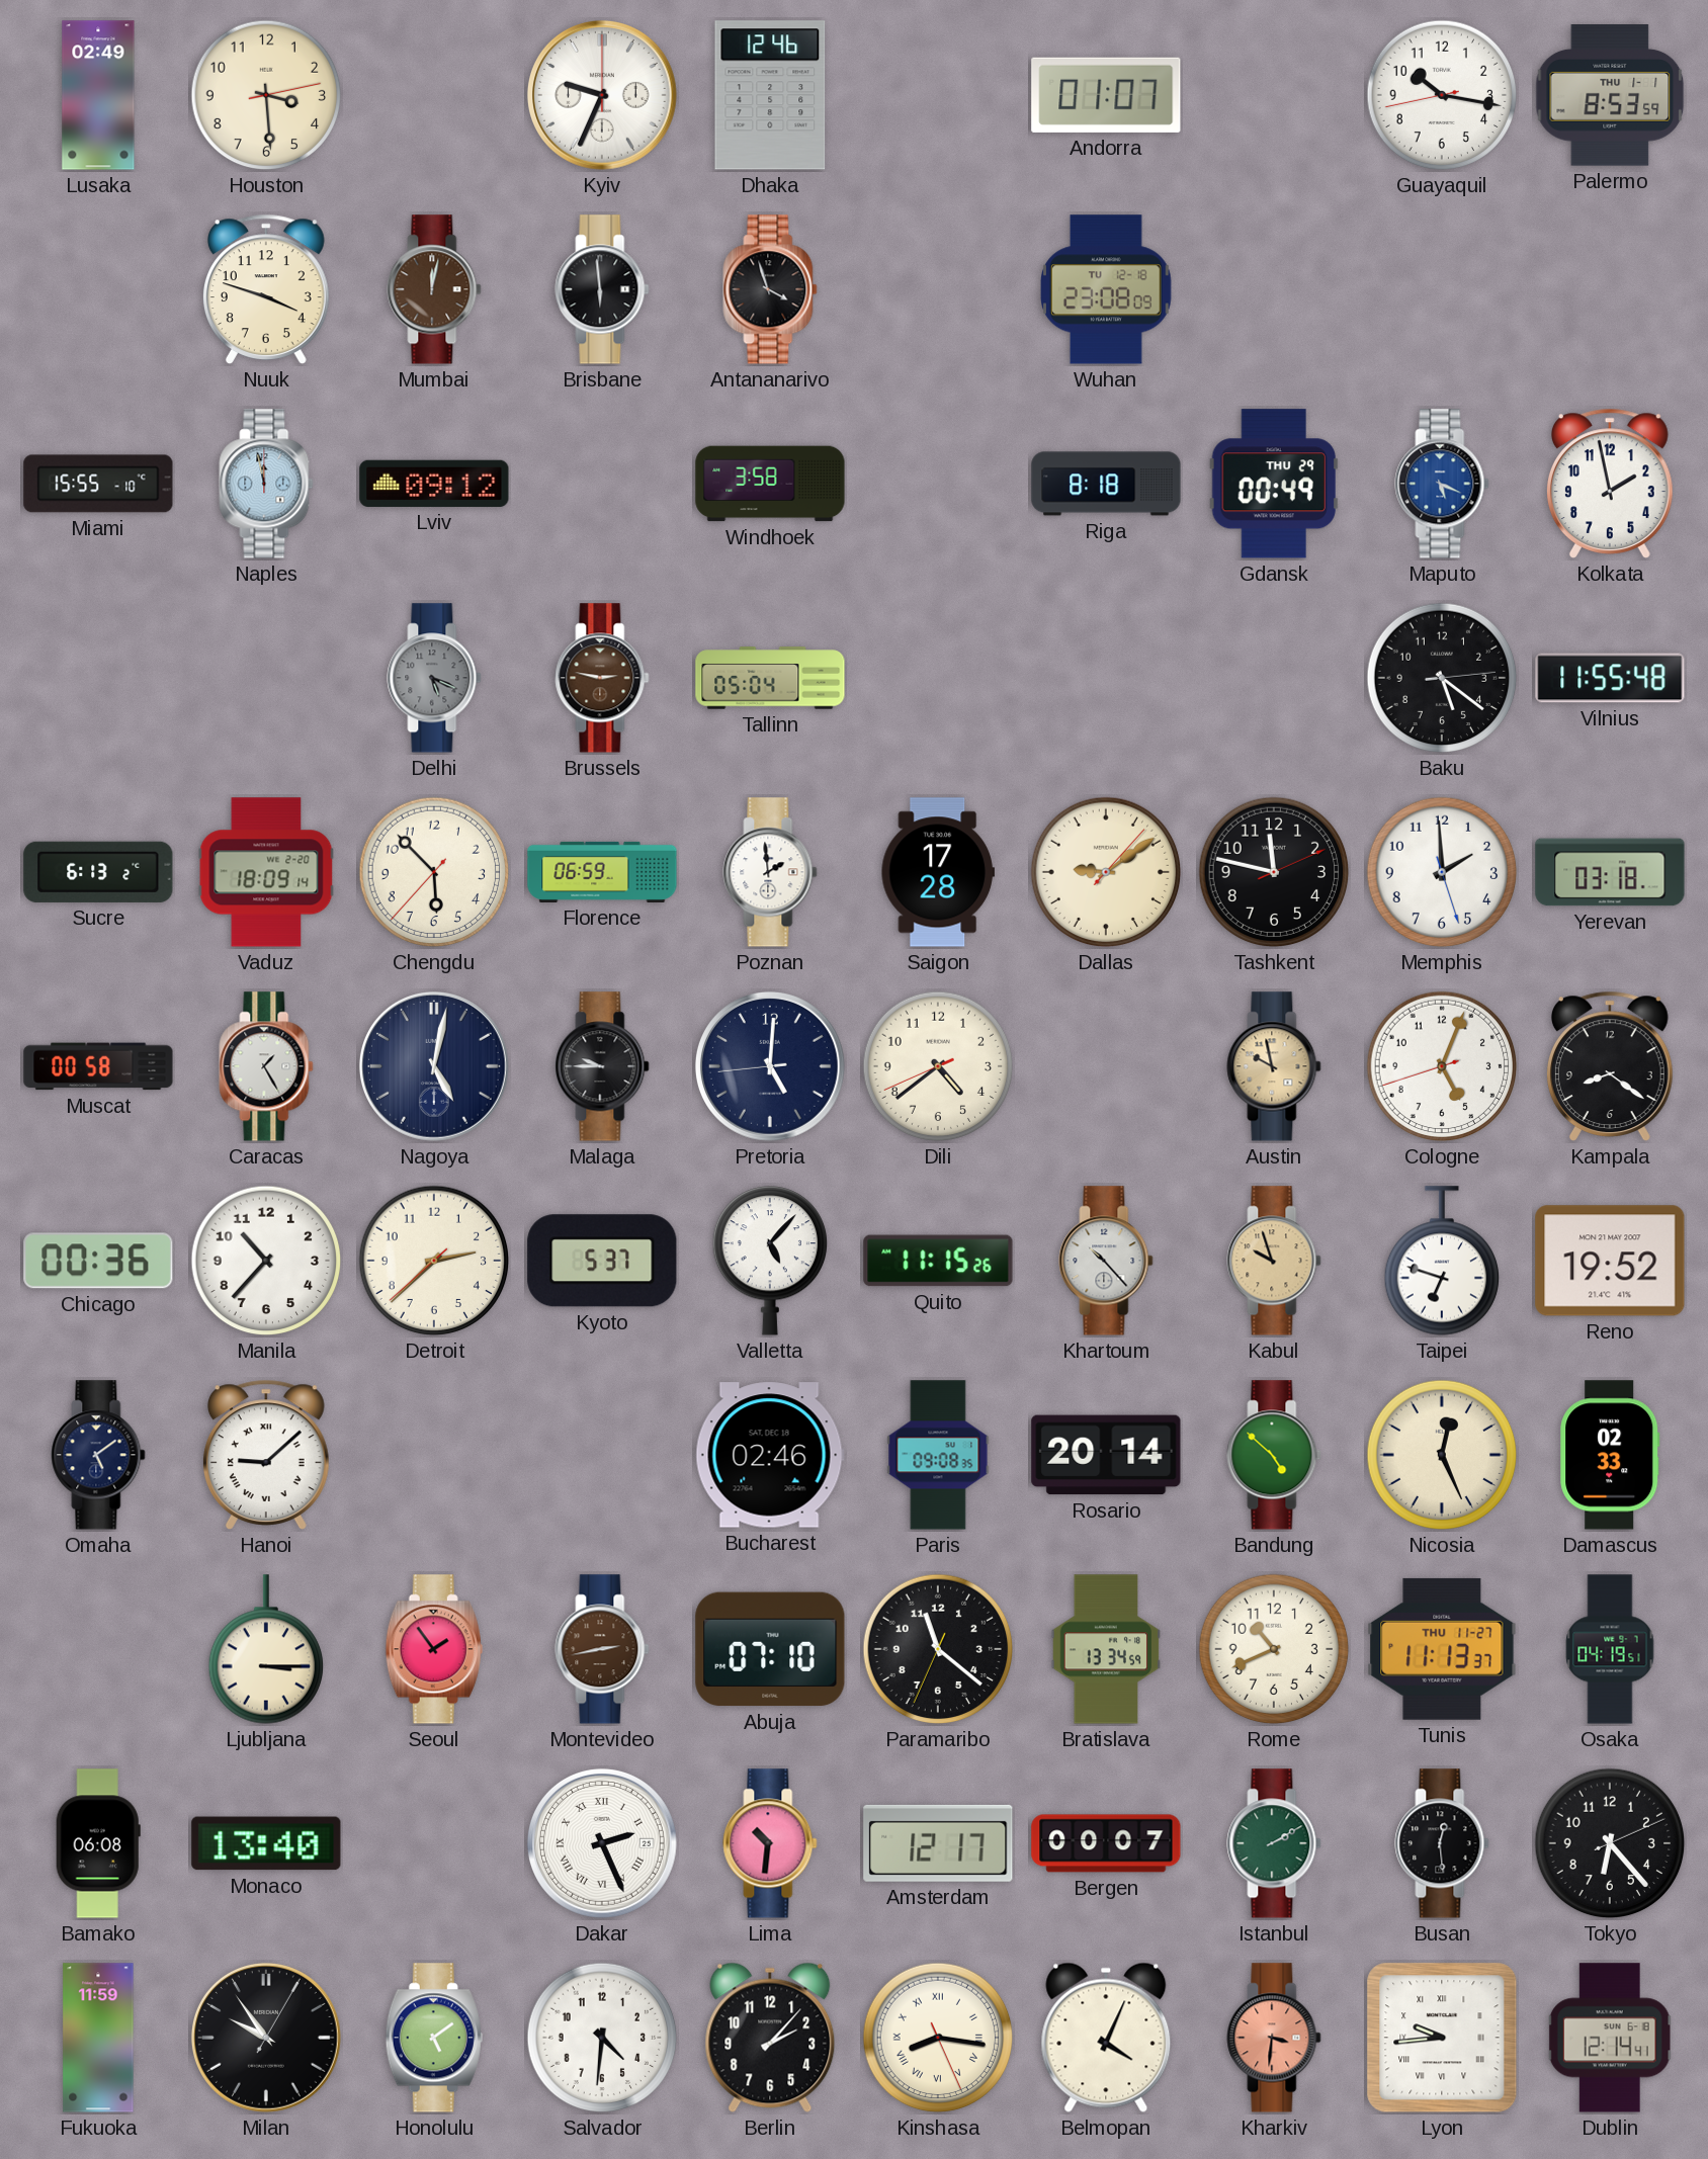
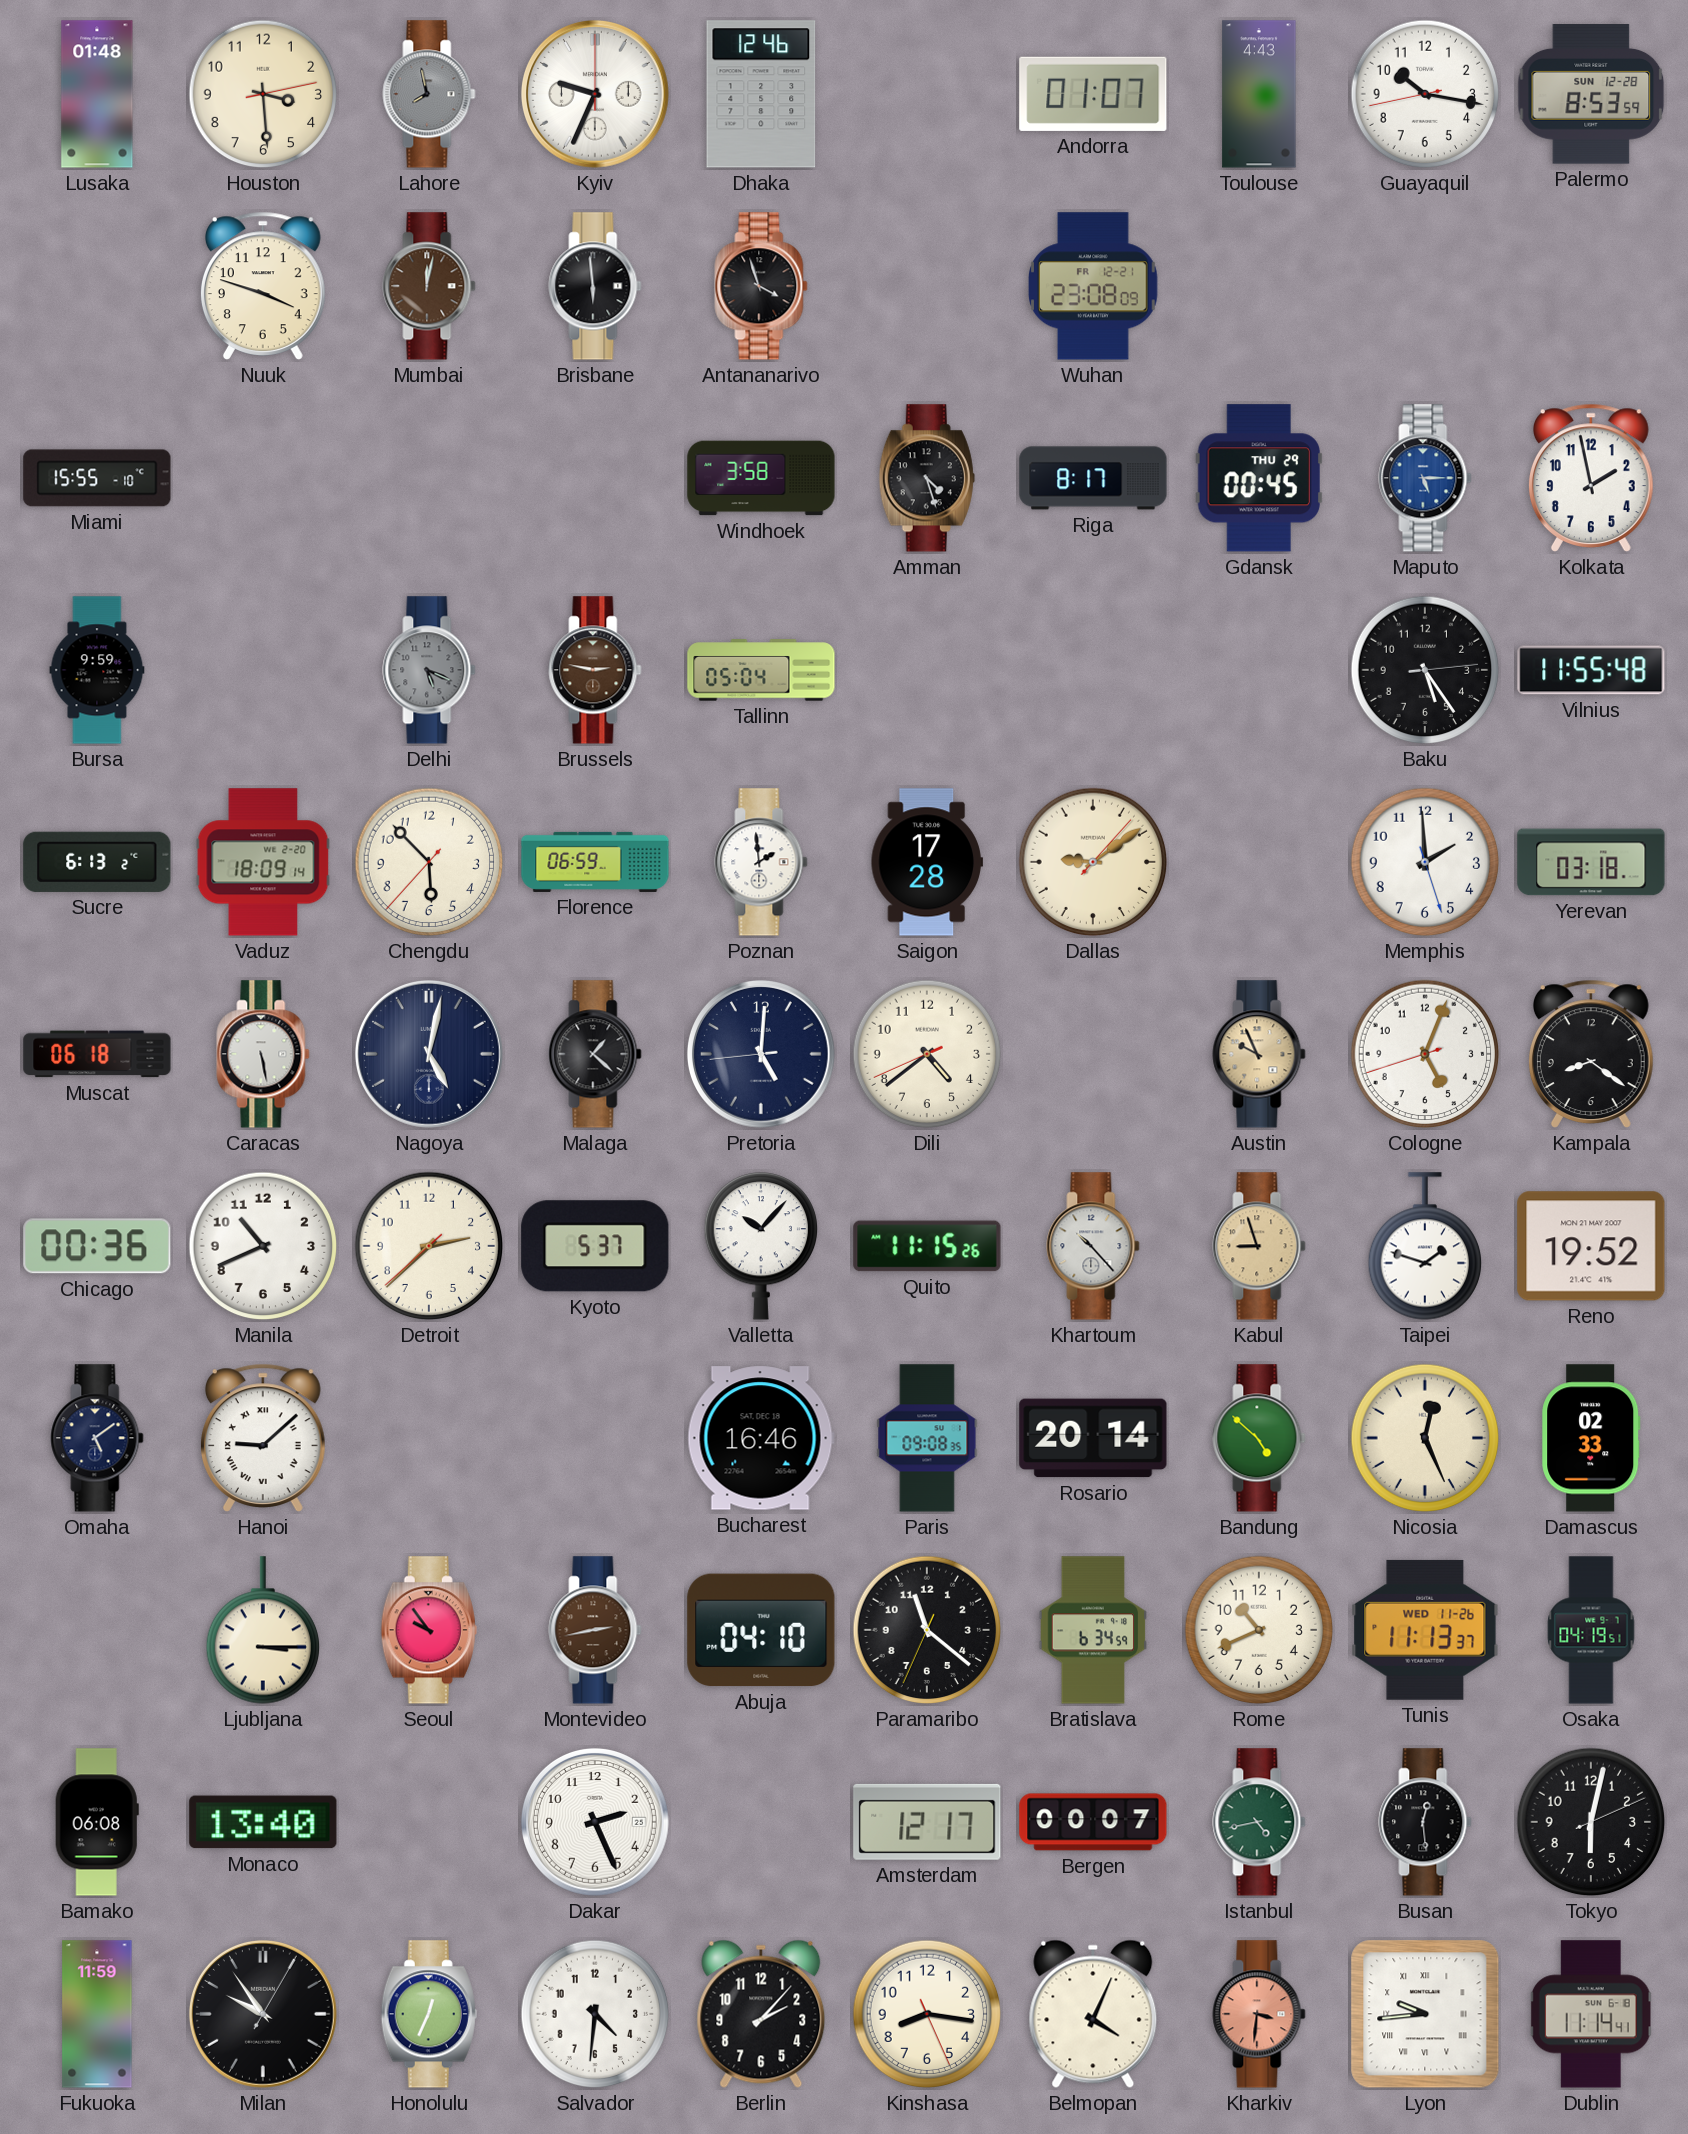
Lusaka: 02:49 -> 01:48 (97, 94)
Lahore: none -> 7:58 (429, 94)
Toulouse: none -> 4:43 (1259, 94)
Palermo date: THU 1-1 -> SUN 12-28 (1591, 94)
Wuhan date: TU 12-18 -> FR 12-21 (1094, 286)
Naples: 11:58 -> none (266, 484)
Lviv: 09:12 -> none (434, 484)
Amman: none -> 4:27 (927, 478)
Riga: 8:18 -> 8:17 (1093, 478)
Gdansk: 00:49 -> 00:45 (1259, 478)
Maputo: 5:19 -> 5:15 (1425, 478)
Bursa: none -> 9:59 (97, 670)
Baku: 5:21 -> 5:24 (1425, 670)
Tashkent: 11:47 -> none (1274, 872)
Muscat: 00:58 -> 06:18 (97, 1054)
Caracas: 1:25 -> 5:28 (263, 1054)
Malaga: 9:45 -> 1:22 (595, 1054)
Austin: 9:58 -> 9:56 (1259, 1054)
Manila: 10:37 -> 10:41 (263, 1246)
Valletta: 5:07 -> 10:07 (760, 1246)
Kabul: 9:57 -> 8:57 (1259, 1246)
Taipei: 6:48 -> 1:48 (1424, 1246)
Bucharest: 02:46 -> 16:46 (761, 1438)
Seoul: 1:54 -> 9:54 (429, 1630)
Abuja: 07:10 -> 04:10 (761, 1630)
Bratislava: 13:34 -> 6:34 (1093, 1630)
Tunis date: THU 11-27 -> WED 11-26 (1425, 1630)
Dakar numerals: Roman -> Arabic (595, 1822)
Lima: 10:31 -> none (770, 1843)
Istanbul: 2:10 -> 4:43 (1259, 1822)
Tokyo: 6:23 -> 6:02 (1591, 1822)
Honolulu: 5:09 -> 12:34 (429, 2014)
Kinshasa numerals: Roman -> Arabic (927, 2014)
Dublin: 12:14 -> 11:14 (1591, 2014)
